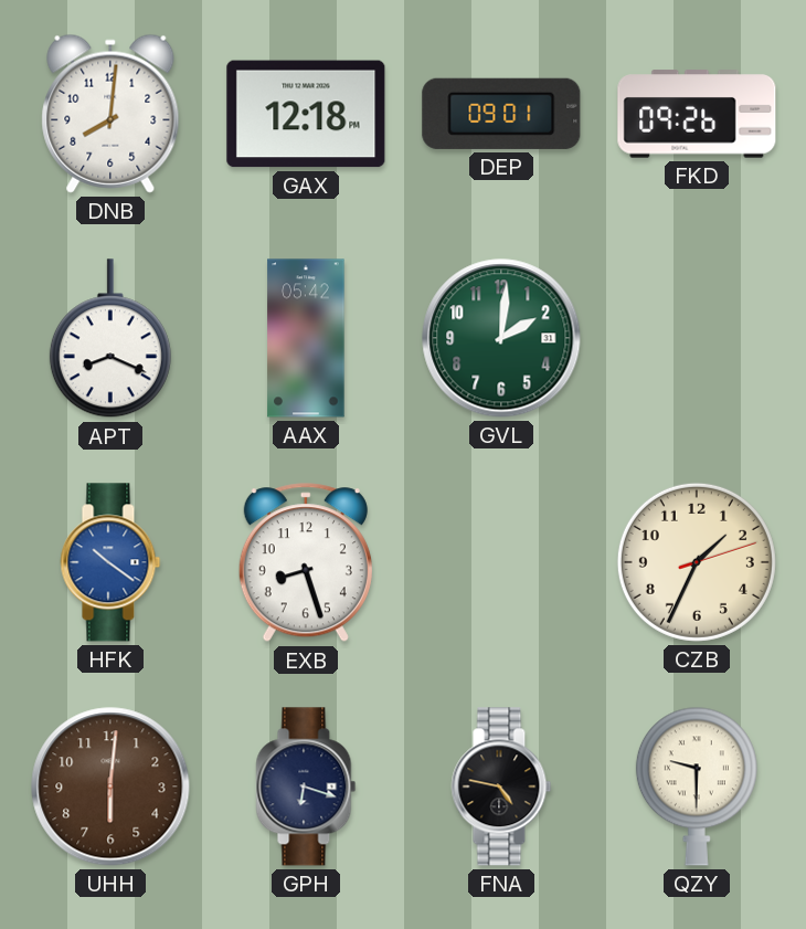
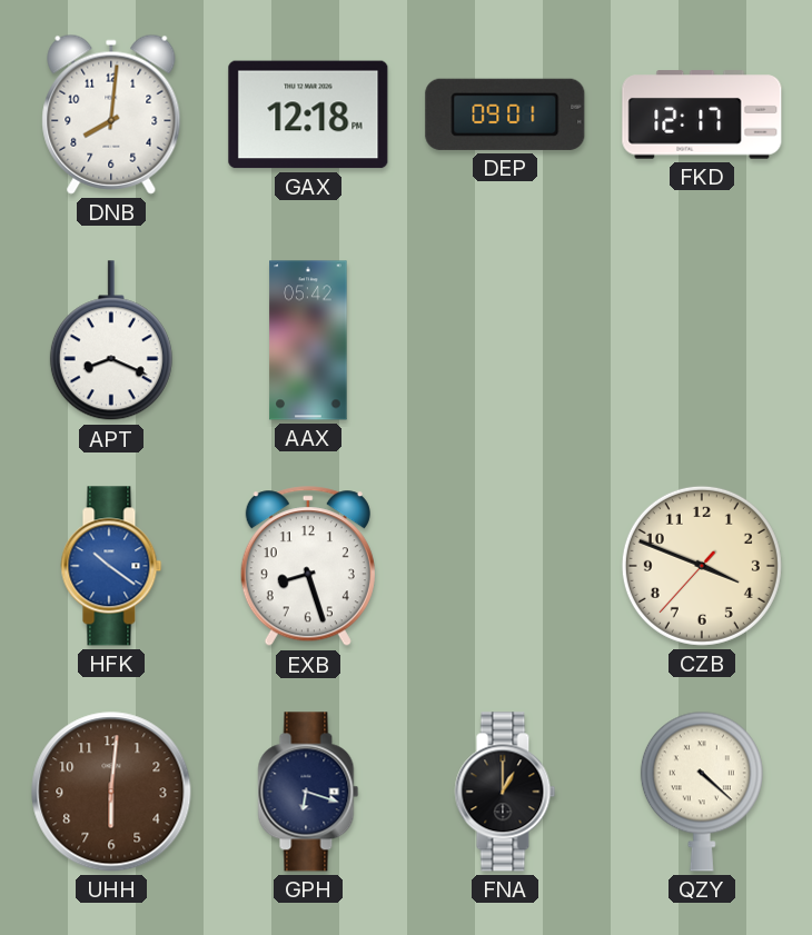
FKD: 09:26 -> 12:17 (702, 115)
GVL: 2:01 -> none (501, 338)
CZB: 1:34 -> 3:48 (702, 566)
FNA: 4:47 -> 1:00 (505, 792)
QZY: 9:30 -> 4:22 (702, 792)
